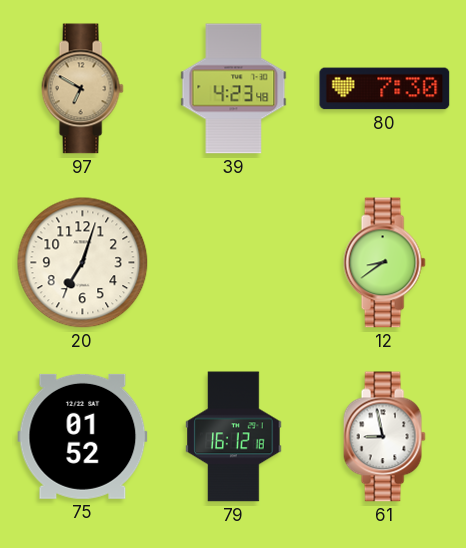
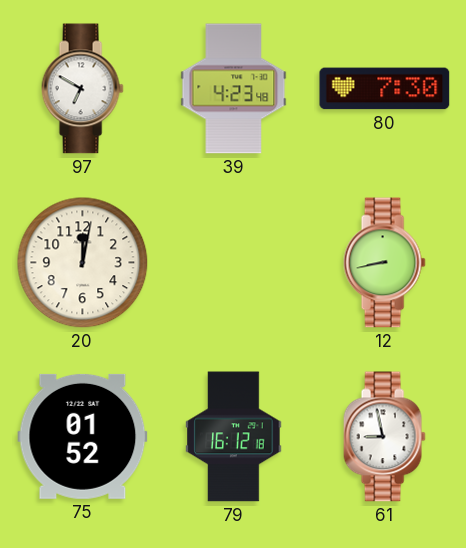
97 dial: champagne -> white (82, 89)
20: 7:03 -> 12:02 (83, 263)
12: 8:39 -> 8:43 (384, 263)
